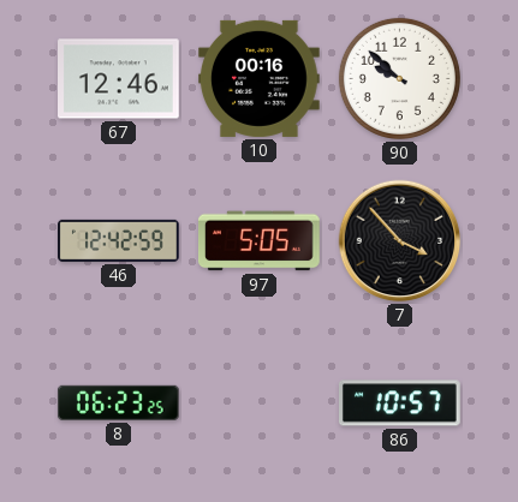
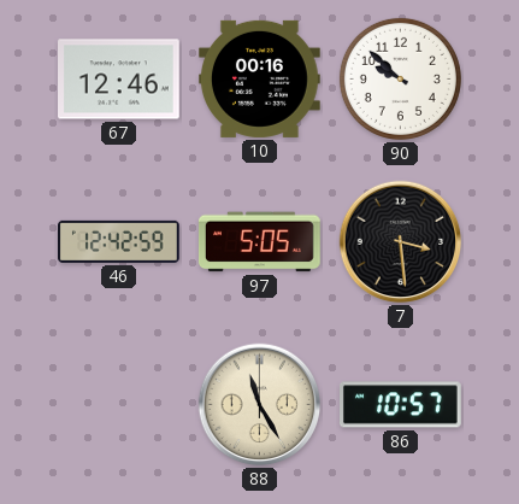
7: 3:53 -> 3:29 (401, 242)
8: 06:23 -> none (118, 402)
88: none -> 11:25 (260, 405)
